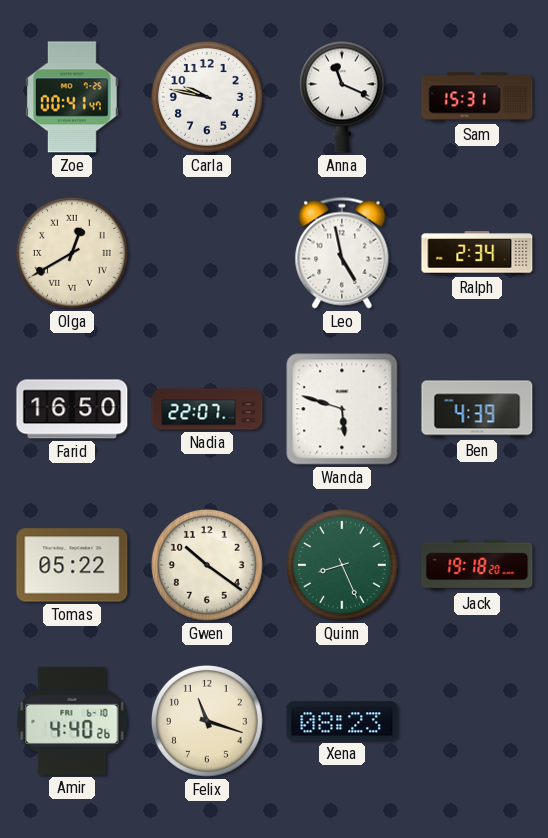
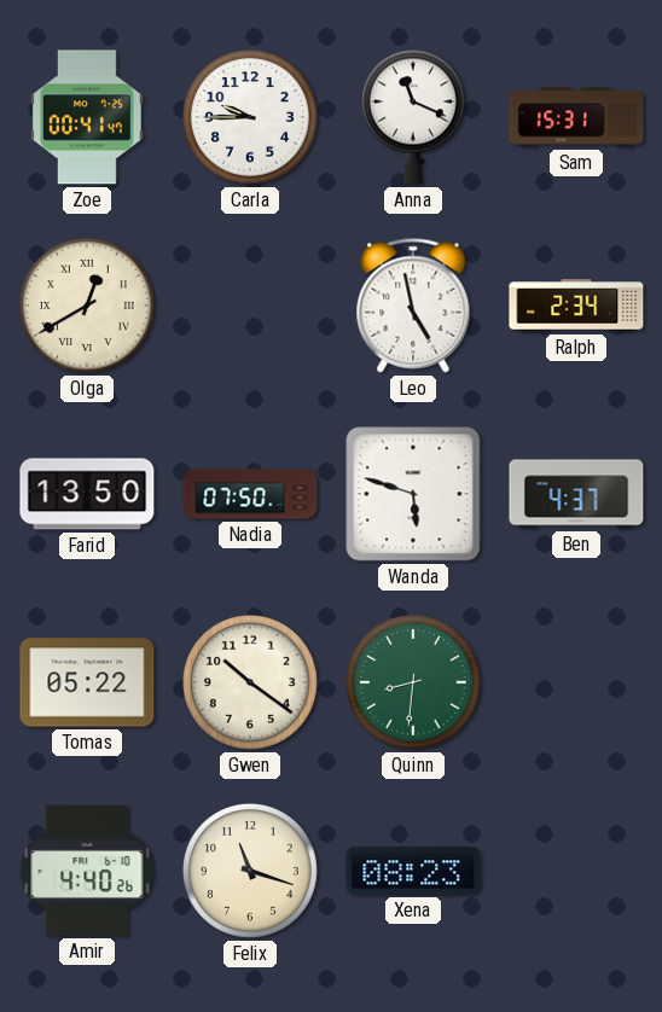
Carla: 9:47 -> 9:45 (250, 117)
Farid: 16:50 -> 13:50 (87, 494)
Nadia: 22:07 -> 07:50 (250, 494)
Ben: 4:39 -> 4:37 (576, 494)
Quinn: 8:26 -> 8:31 (413, 682)
Jack: 19:18 -> none (477, 565)
